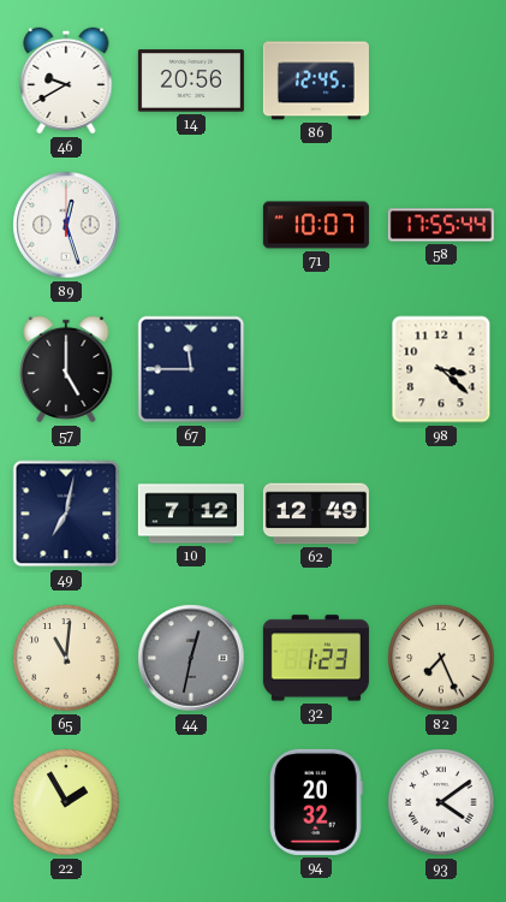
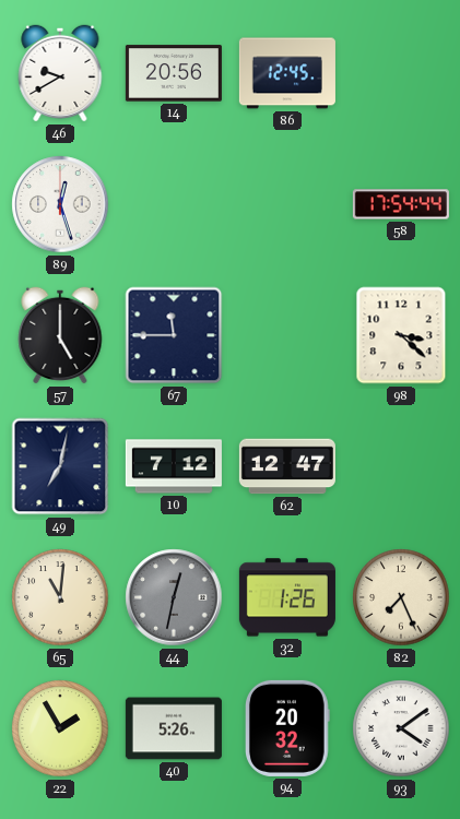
71: 10:07 -> none (316, 225)
58: 17:55 -> 17:54 (401, 204)
62: 12:49 -> 12:47 (287, 466)
32: 1:23 -> 1:26 (287, 597)
40: none -> 5:26 (174, 728)
